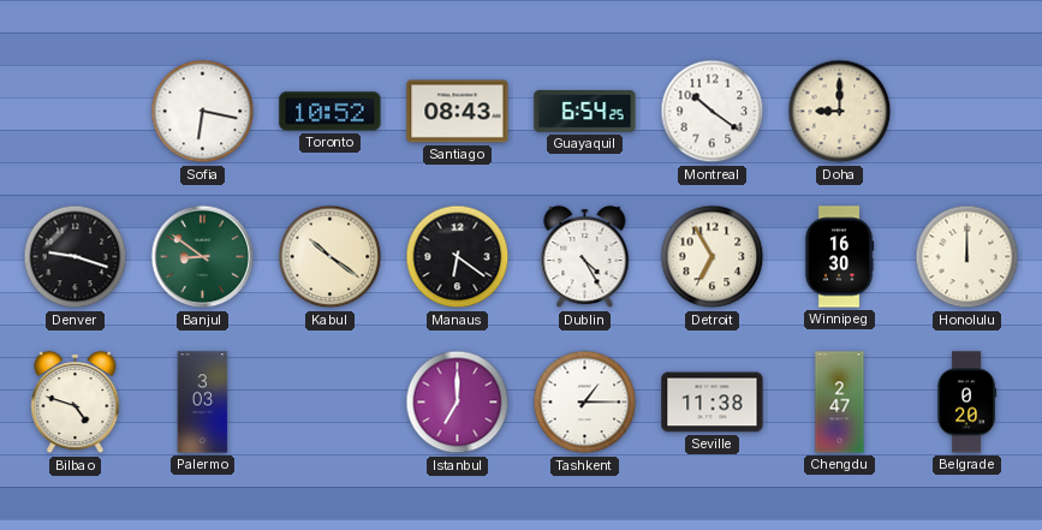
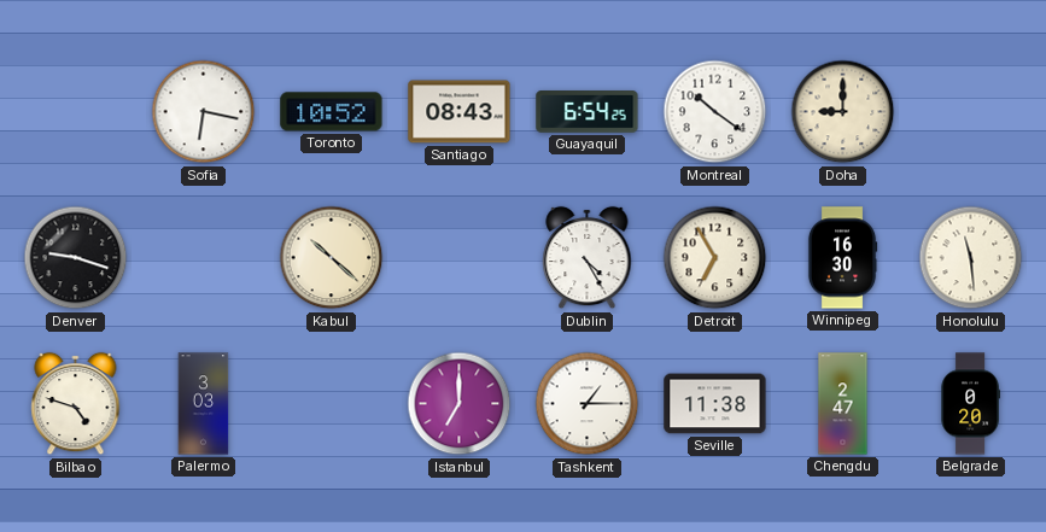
Banjul: 8:51 -> none (203, 257)
Kabul: 10:21 -> 10:22 (332, 258)
Manaus: 6:21 -> none (458, 257)
Honolulu: 12:00 -> 11:29 (971, 258)
